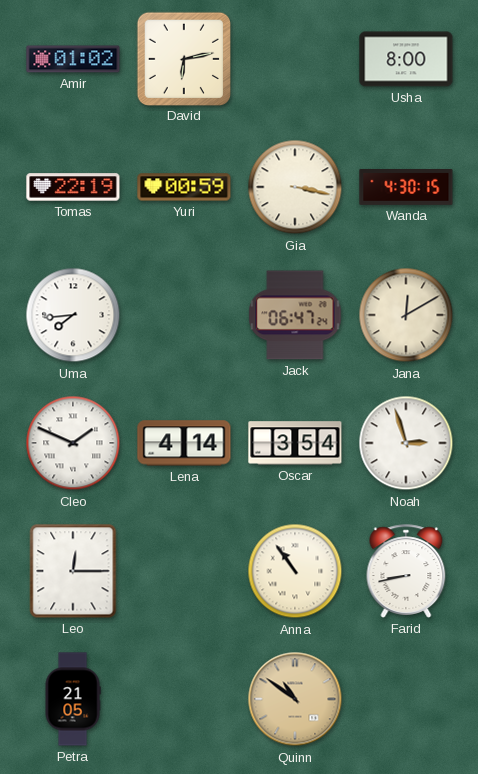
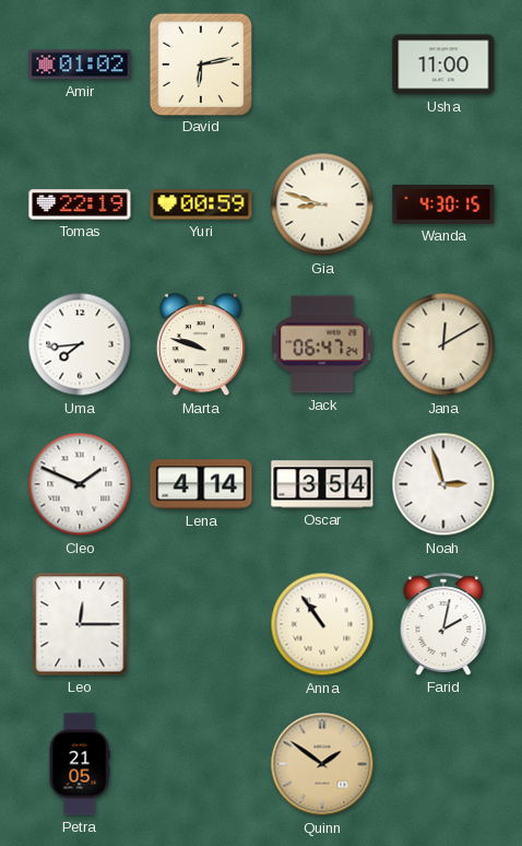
Usha: 8:00 -> 11:00 (443, 64)
Gia: 3:17 -> 8:48 (322, 204)
Marta: none -> 9:48 (201, 345)
Farid: 8:43 -> 2:02 (443, 624)
Quinn: 10:51 -> 1:51 (322, 764)
